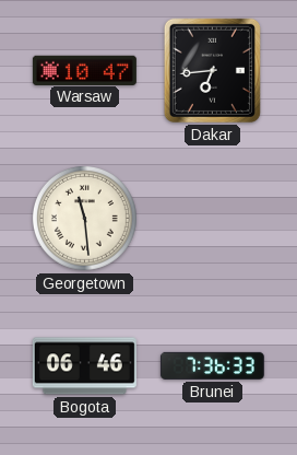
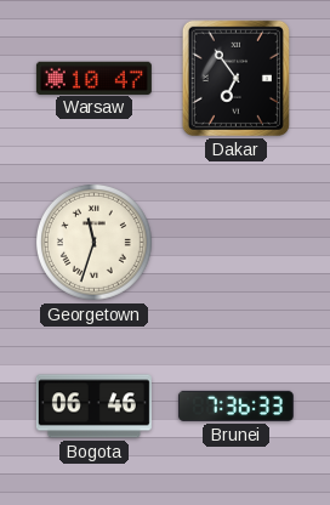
Dakar: 6:44 -> 6:54 (235, 78)
Georgetown: 11:29 -> 11:33 (93, 242)
